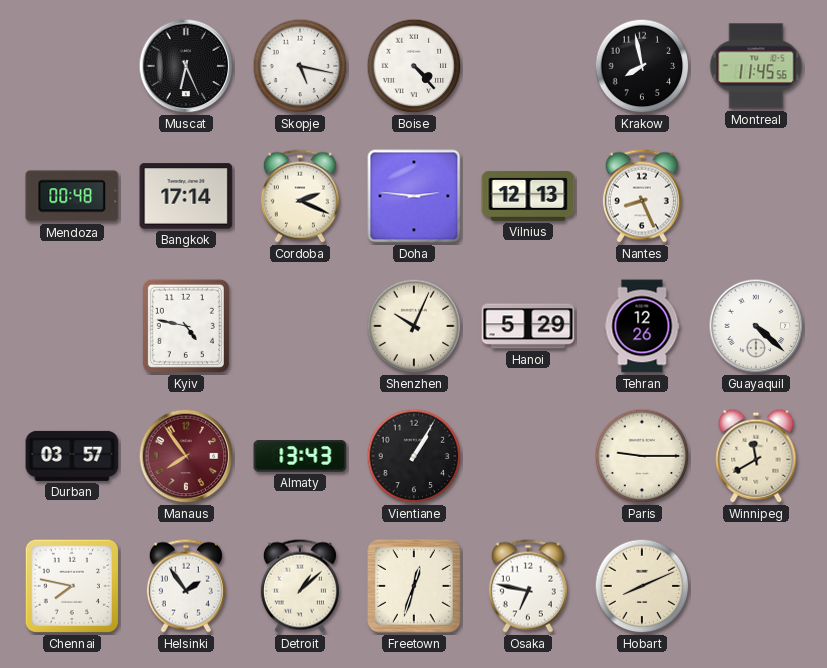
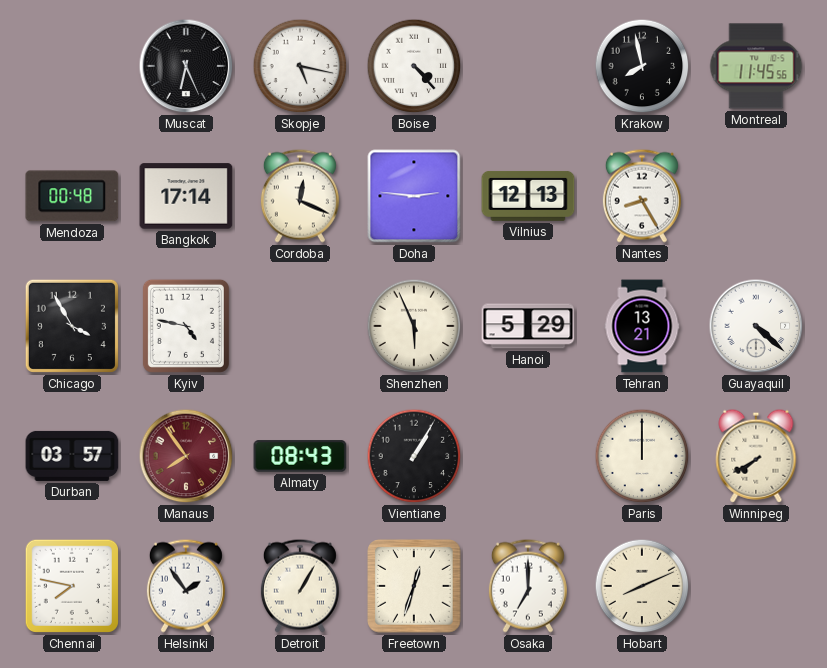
Cordoba: 2:19 -> 12:19 (300, 196)
Nantes: 8:26 -> 8:25 (642, 196)
Chicago: none -> 3:55 (72, 326)
Shenzhen: 10:04 -> 5:56 (414, 326)
Tehran: 12:26 -> 13:21 (642, 326)
Almaty: 13:43 -> 08:43 (300, 456)
Paris: 9:15 -> 12:00 (642, 456)
Winnipeg: 11:40 -> 7:40 (756, 456)
Detroit: 1:08 -> 1:05 (300, 586)
Osaka: 6:47 -> 7:00 (528, 586)
